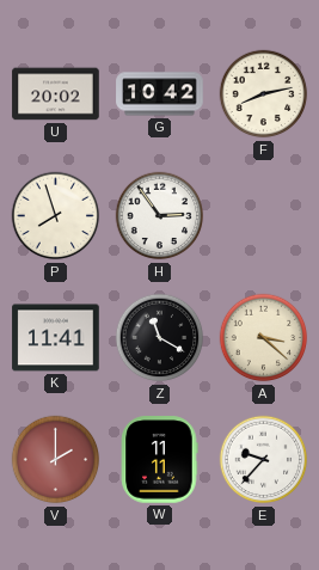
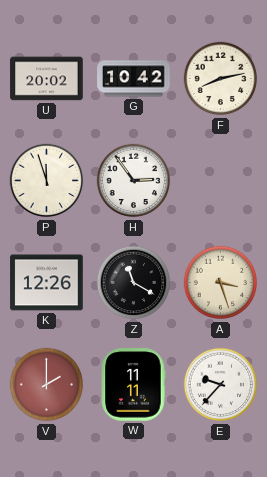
P: 7:57 -> 11:57 (47, 181)
K: 11:41 -> 12:26 (47, 283)
A: 3:22 -> 3:27 (221, 283)
